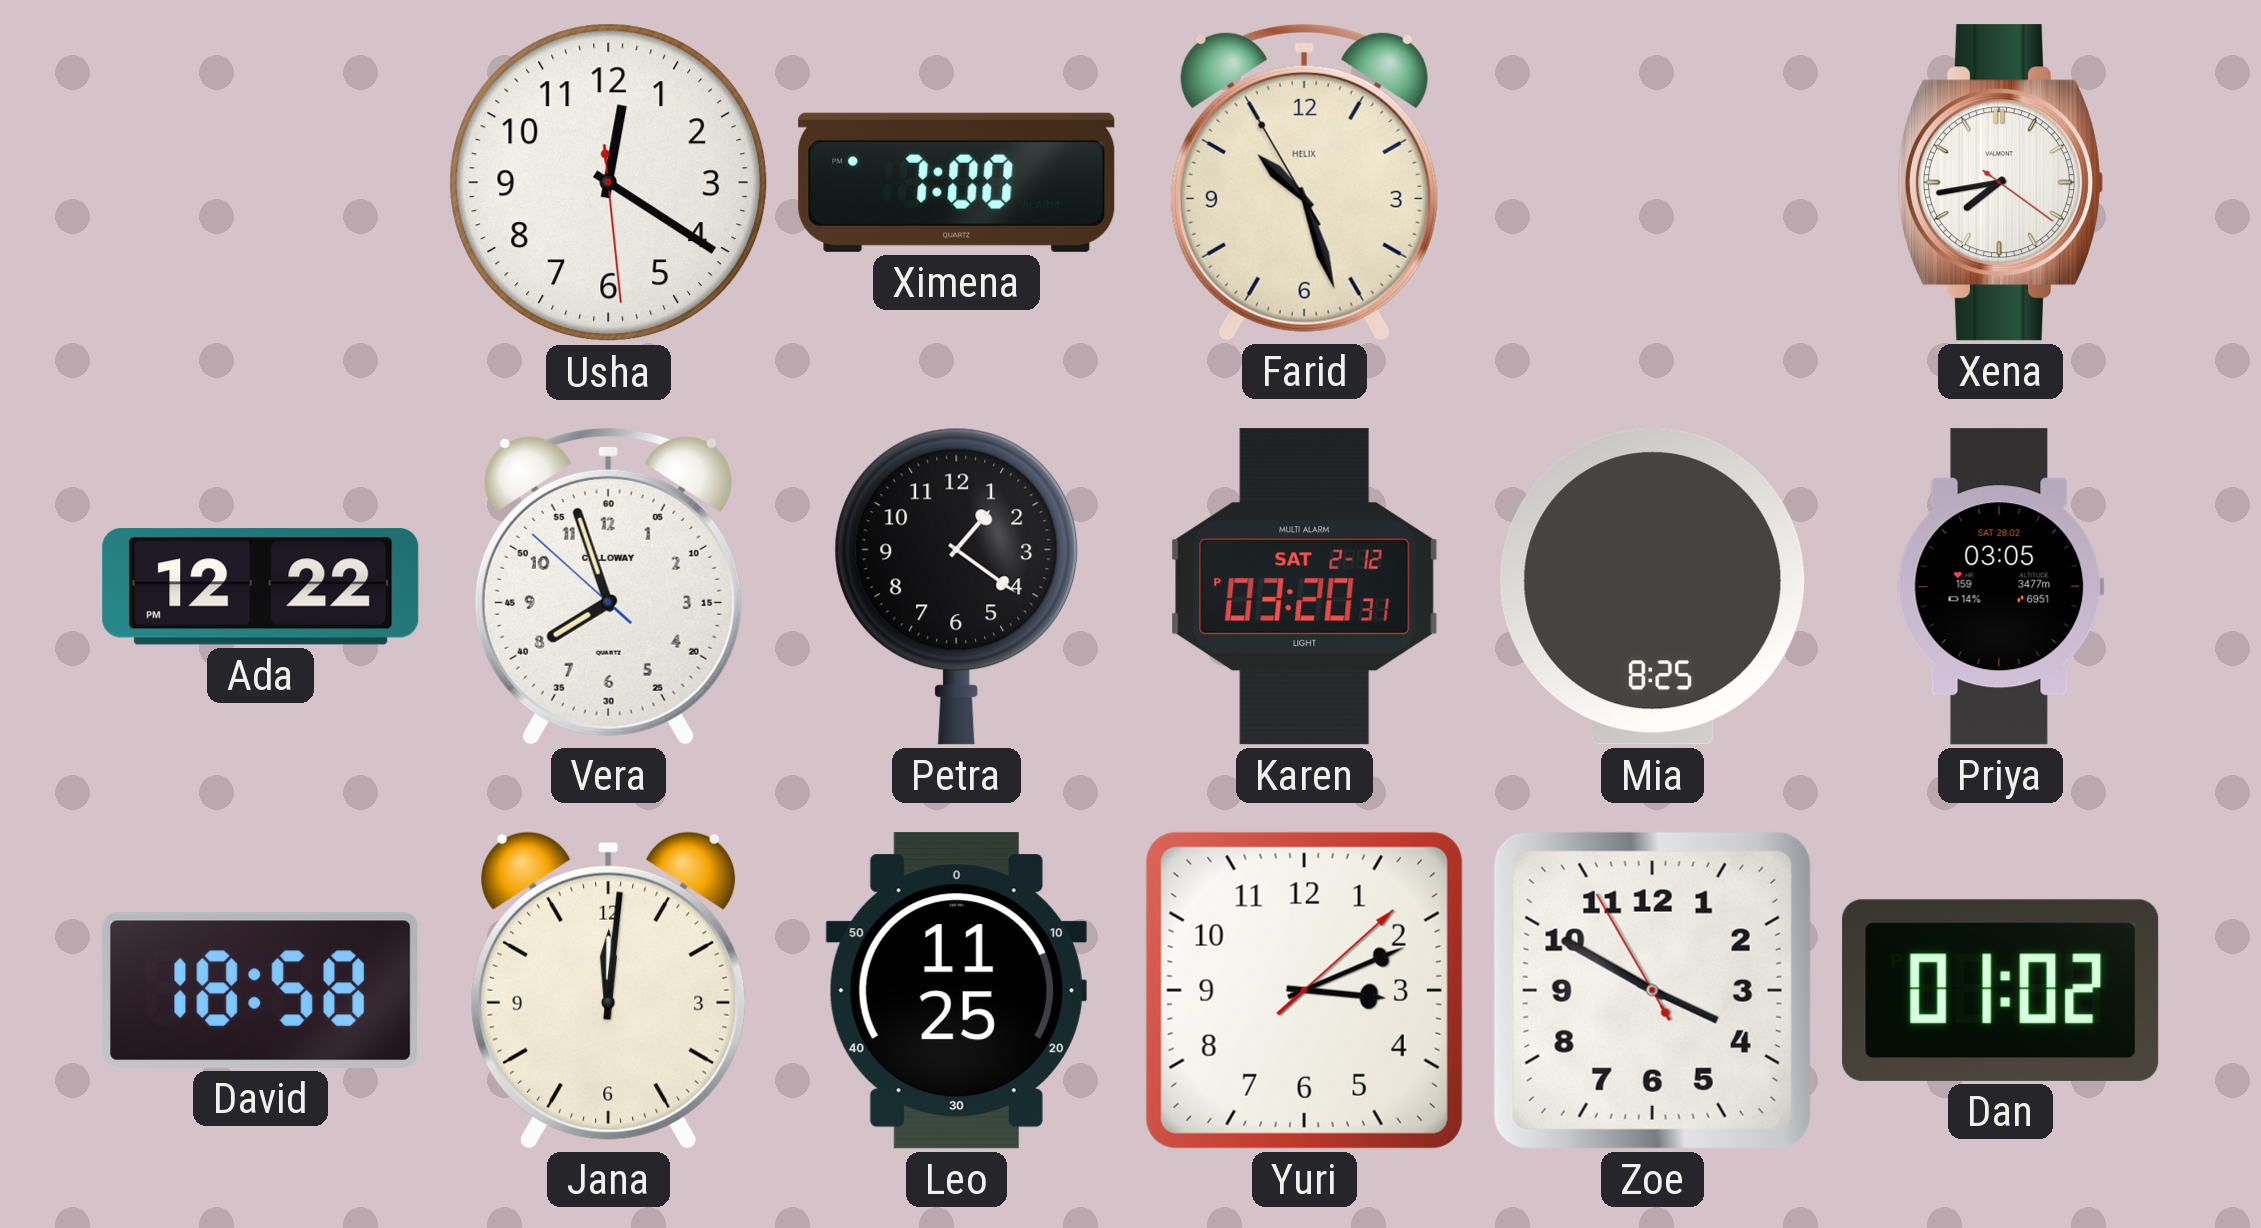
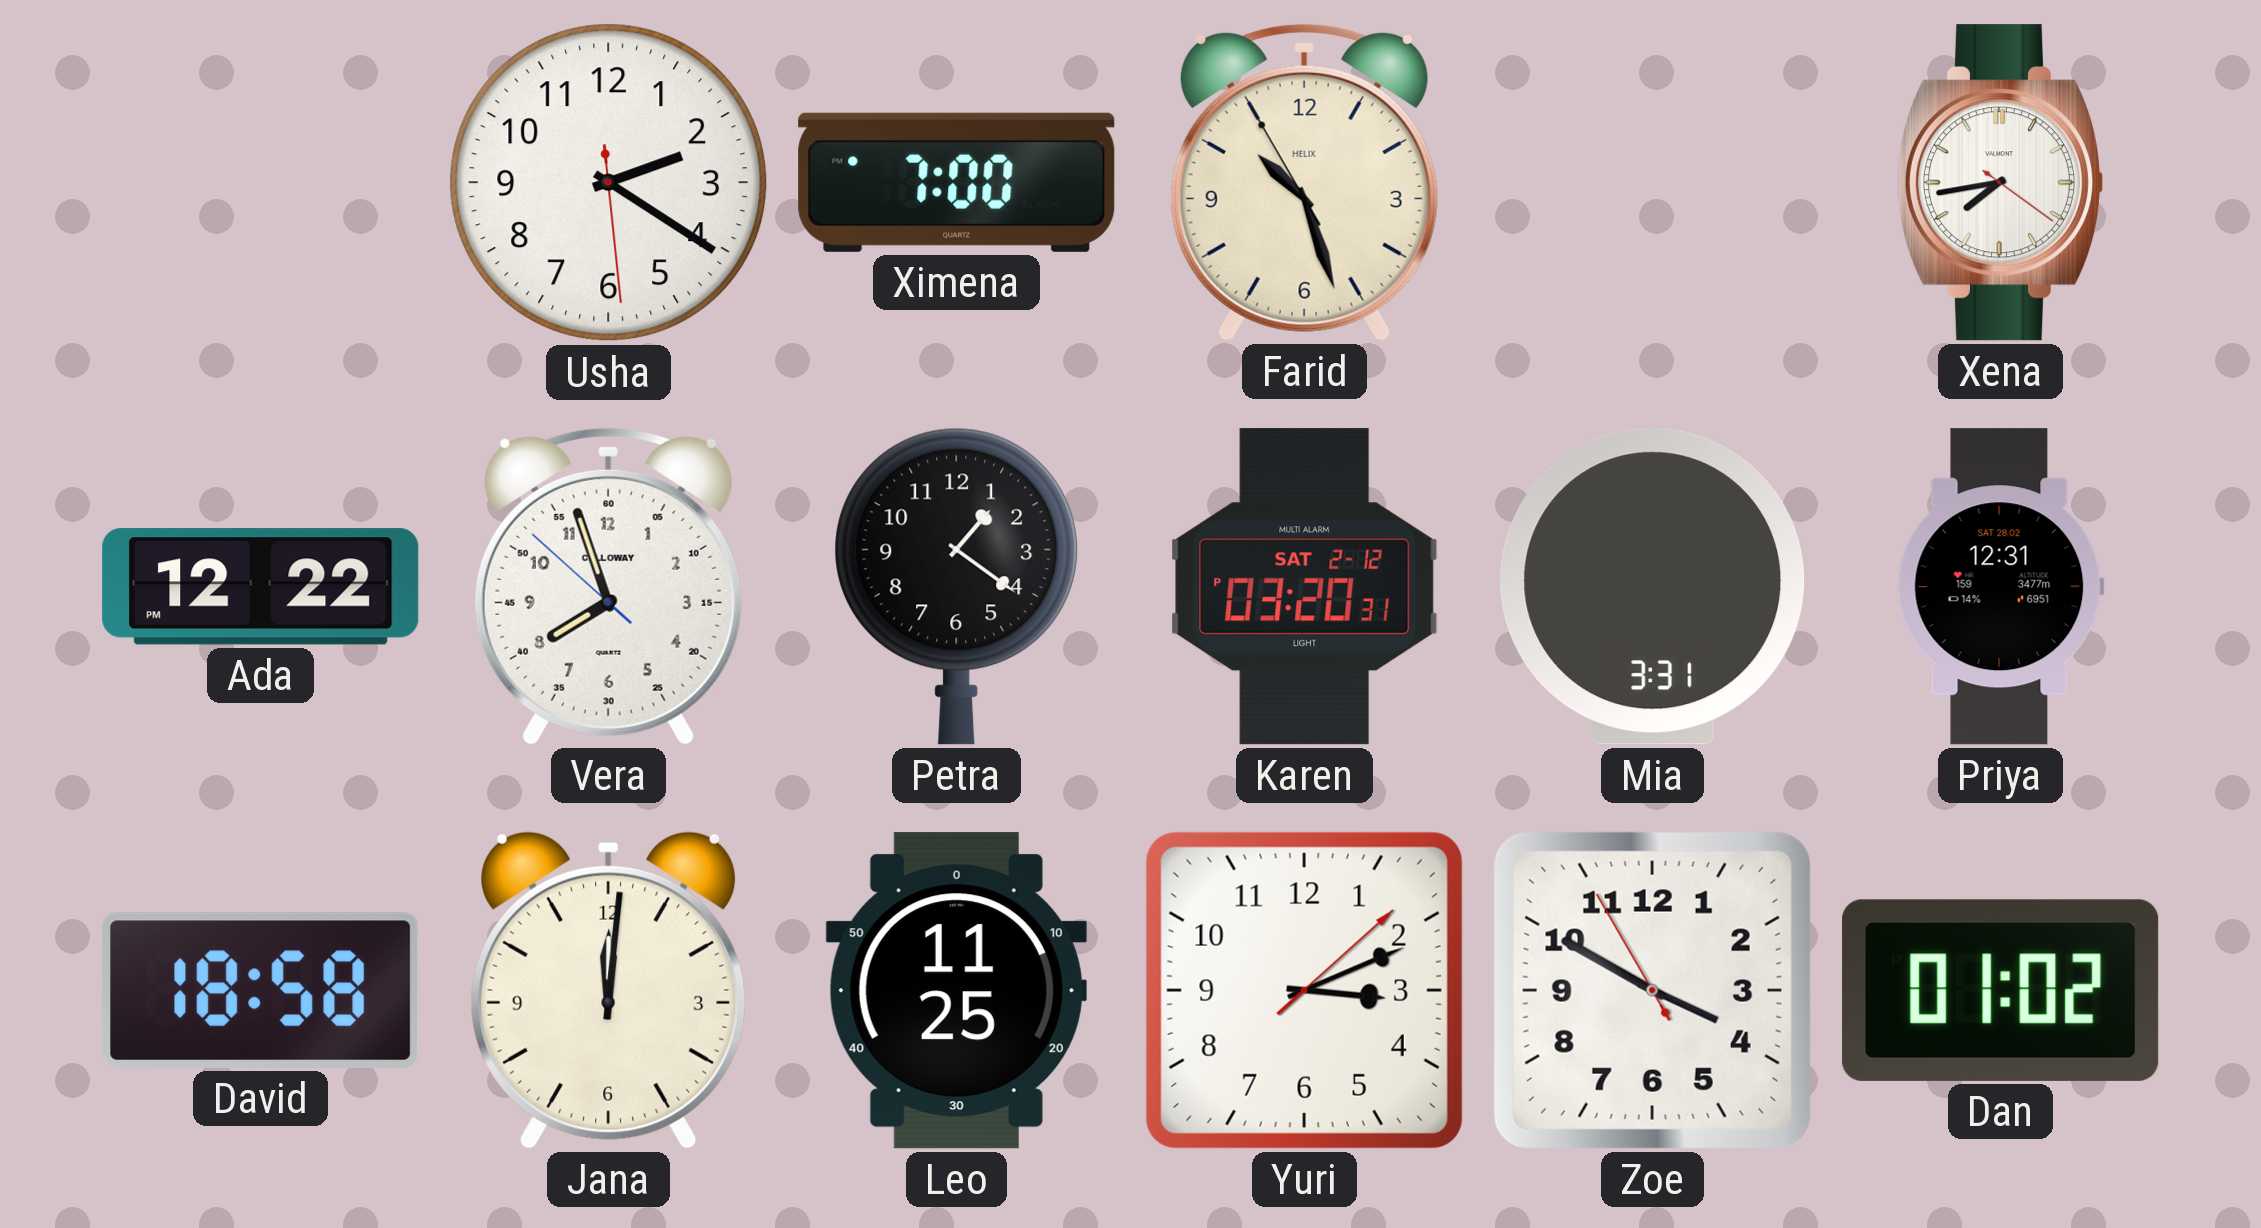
Usha: 12:20 -> 2:20 (609, 183)
Mia: 8:25 -> 3:31 (1653, 587)
Priya: 03:05 -> 12:31 (2000, 587)
